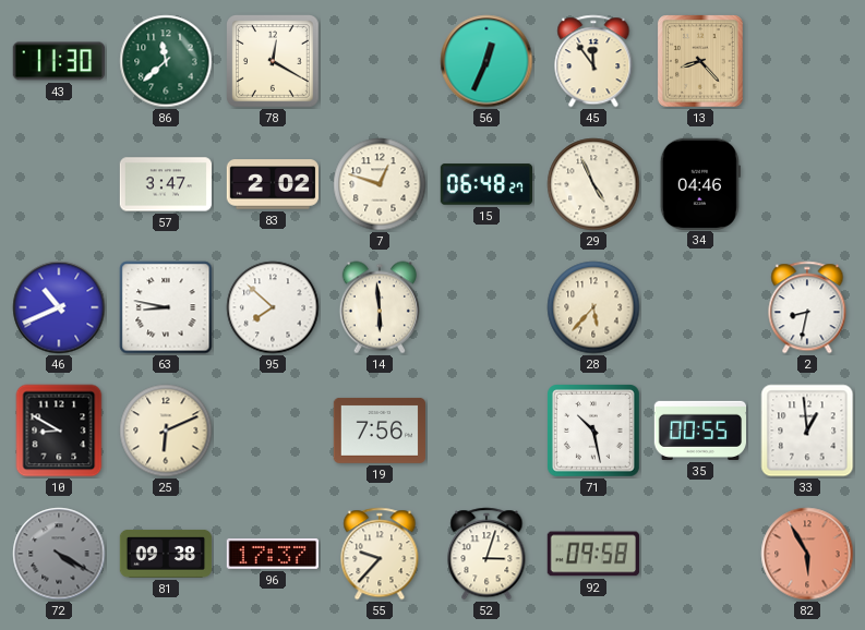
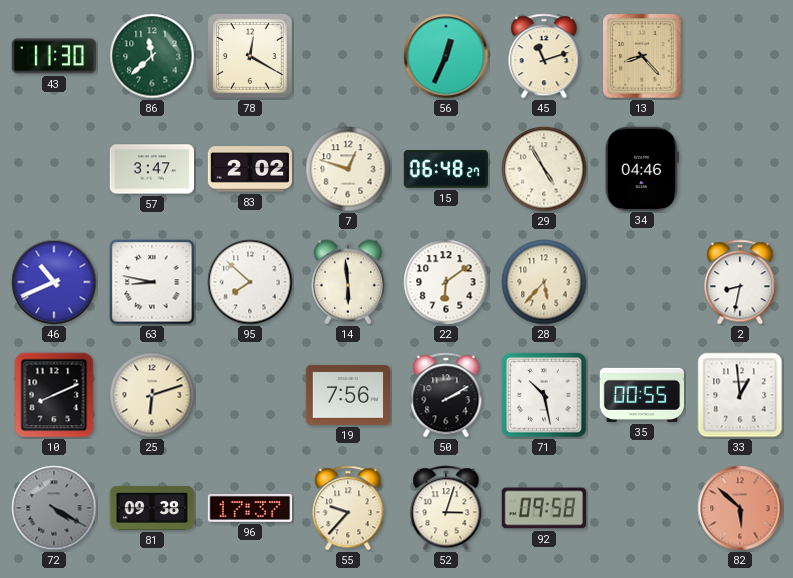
45: 11:54 -> 11:12 (544, 56)
29: 4:56 -> 4:55 (544, 169)
22: none -> 6:09 (446, 282)
10: 8:50 -> 8:11 (54, 395)
25: 6:11 -> 6:12 (152, 395)
50: none -> 2:10 (446, 395)
82: 5:55 -> 5:52 (740, 508)
